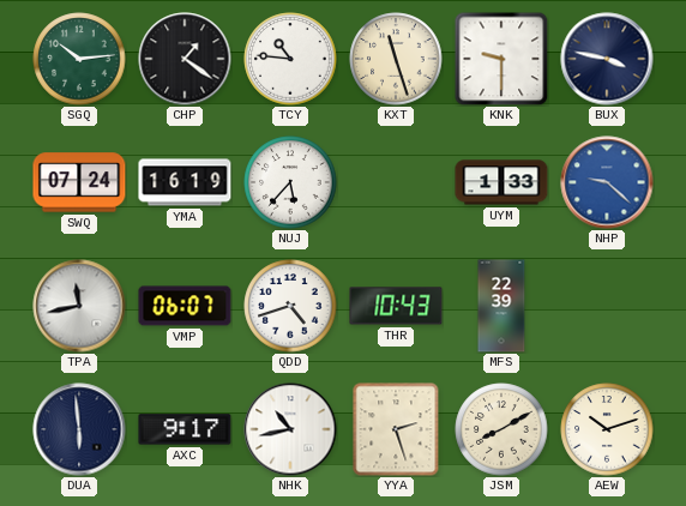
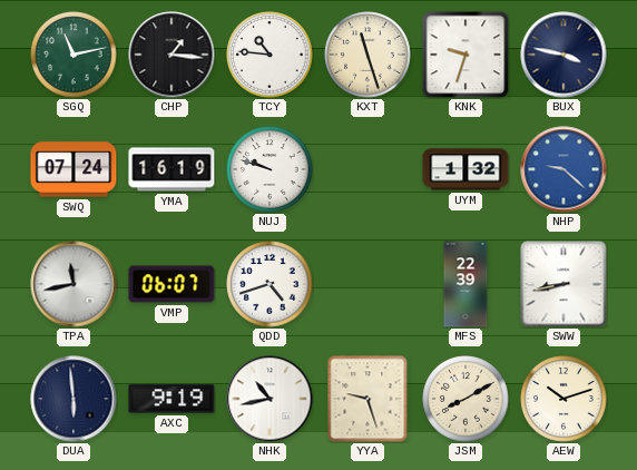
SGQ: 10:14 -> 11:13 (73, 55)
CHP: 1:21 -> 1:16 (171, 55)
KNK: 9:30 -> 9:33 (465, 55)
NUJ: 5:37 -> 9:48 (269, 169)
UYM: 1:33 -> 1:32 (465, 169)
THR: 10:43 -> none (396, 306)
SWW: none -> 8:43 (563, 284)
AXC: 9:17 -> 9:19 (171, 399)
YYA: 2:27 -> 9:27 (367, 399)
